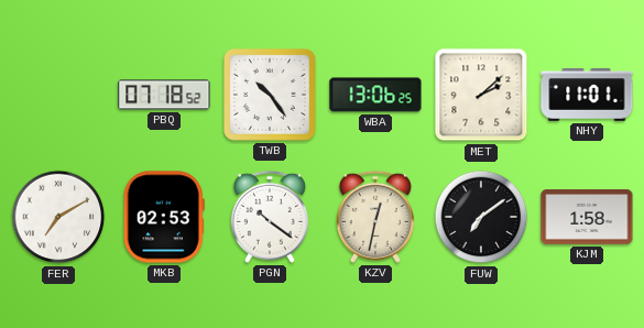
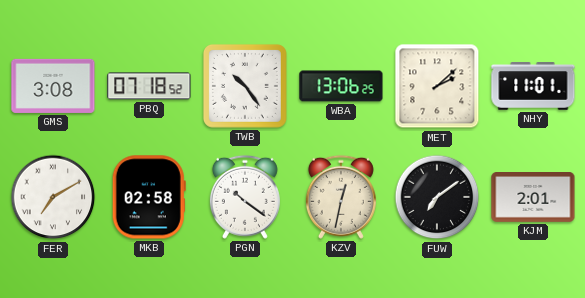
GMS: none -> 3:08 (53, 86)
MKB: 02:53 -> 02:58 (149, 197)
KJM: 1:58 -> 2:01 (533, 198)
